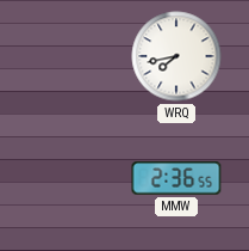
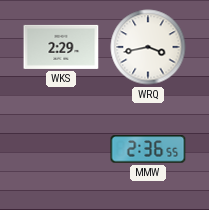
WKS: none -> 2:29 (61, 47)
WRQ: 7:43 -> 3:43 (148, 47)
